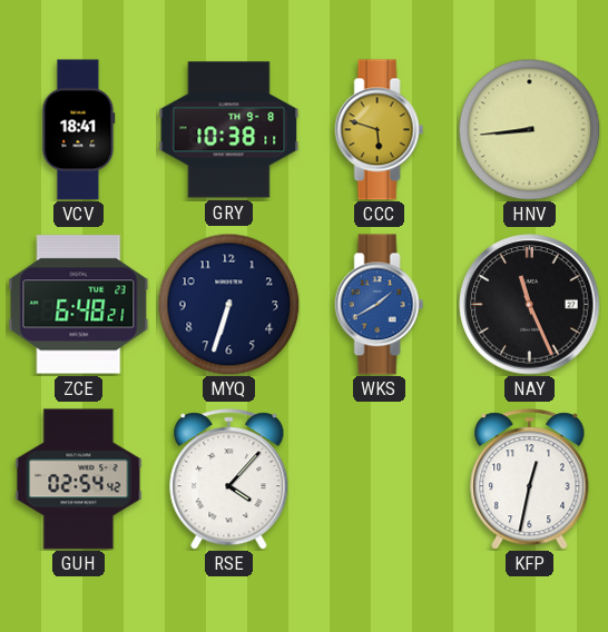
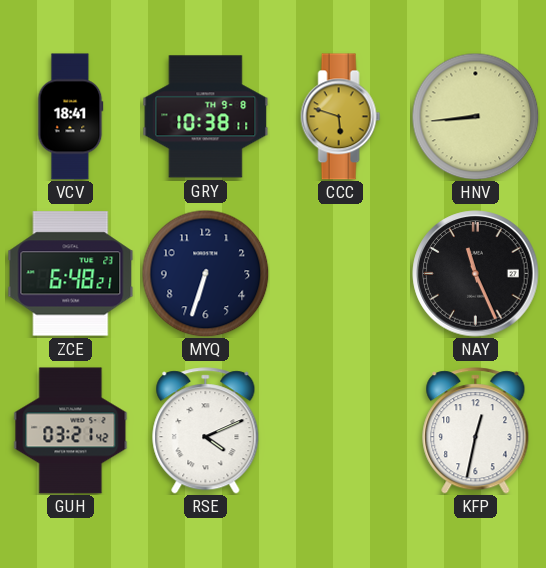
WKS: 1:40 -> none (380, 305)
GUH: 02:54 -> 03:21 (71, 431)
RSE: 4:07 -> 4:11 (206, 431)
